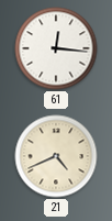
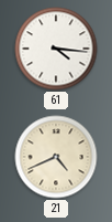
61: 12:16 -> 4:16 (56, 49)
